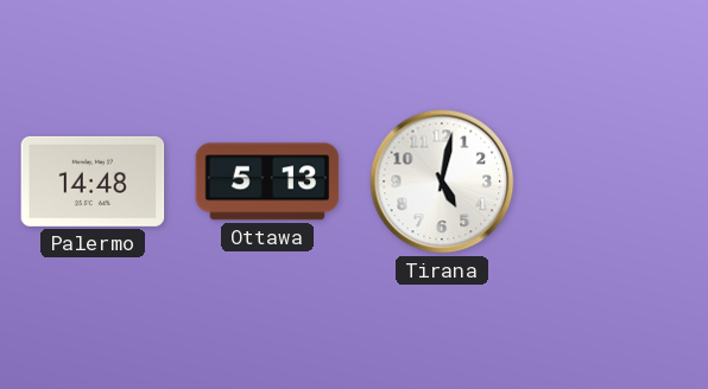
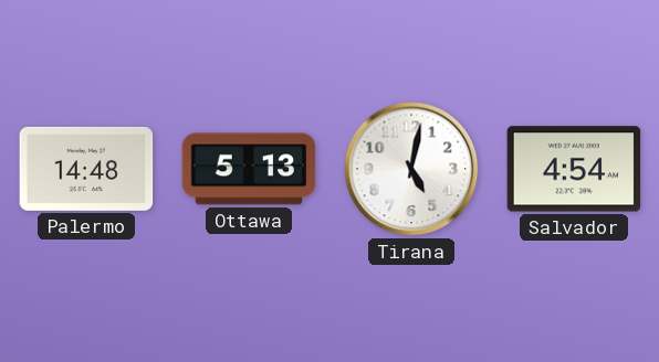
Salvador: none -> 4:54 (574, 169)
